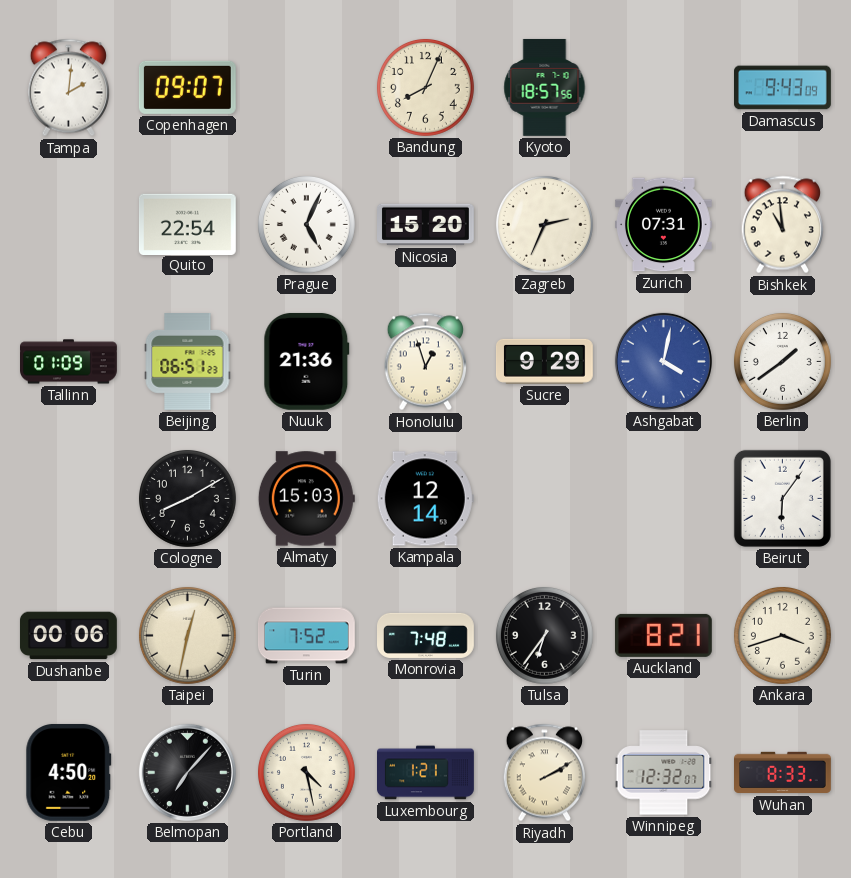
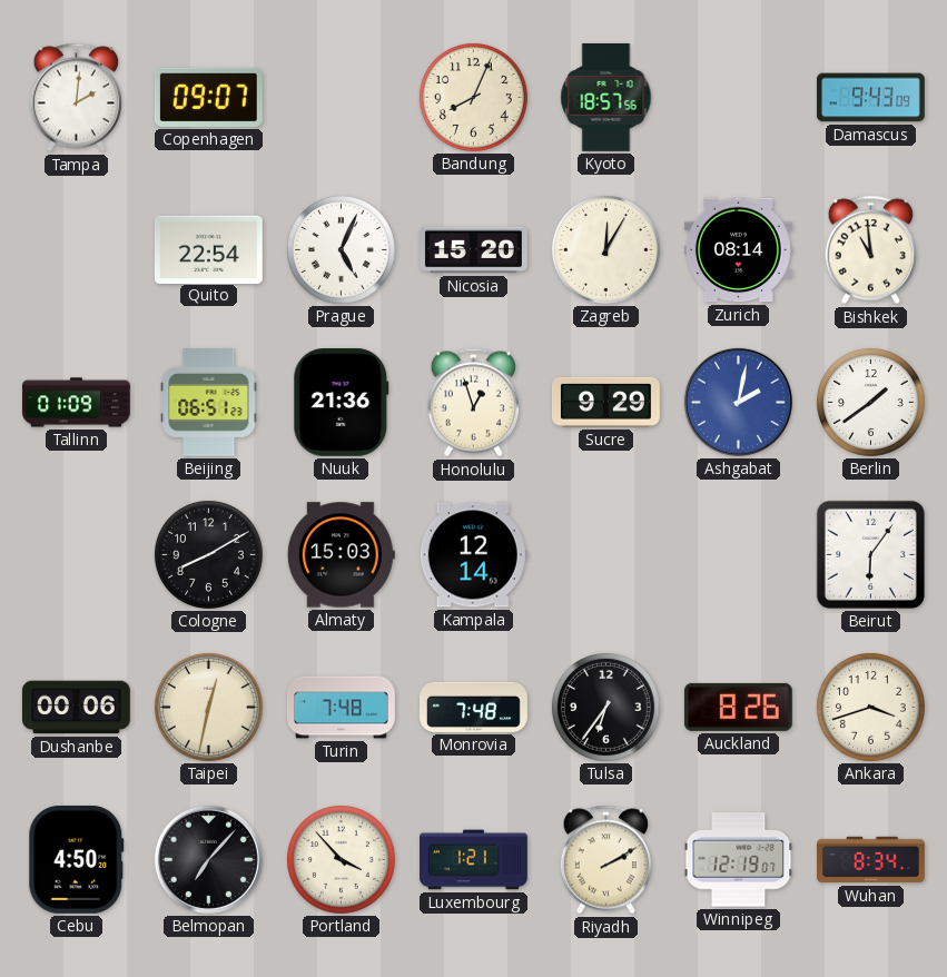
Zagreb: 2:34 -> 12:05 (605, 249)
Zurich: 07:31 -> 08:14 (738, 250)
Ashgabat: 4:02 -> 2:02 (738, 402)
Turin: 7:52 -> 7:48 (342, 708)
Auckland: 8:21 -> 8:26 (738, 707)
Portland: 4:28 -> 3:53 (341, 859)
Winnipeg: 12:32 -> 12:19 (739, 860)
Wuhan: 8:33 -> 8:34 (871, 860)
